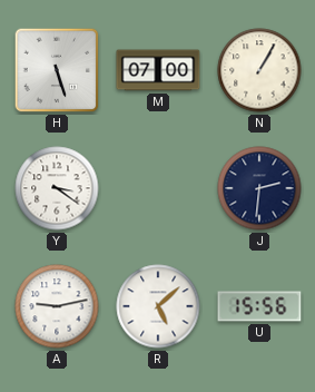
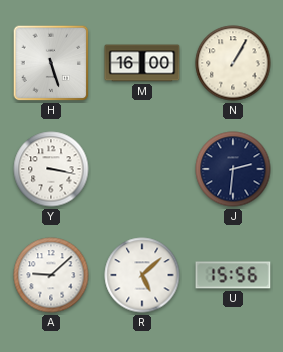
M: 07:00 -> 16:00 (142, 63)
Y: 3:21 -> 3:17 (51, 169)
A: 9:13 -> 9:08 (51, 275)
